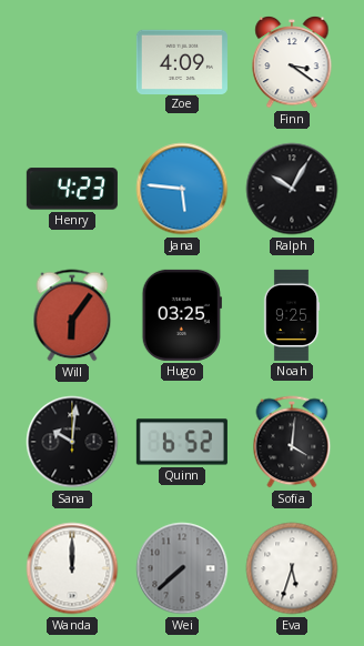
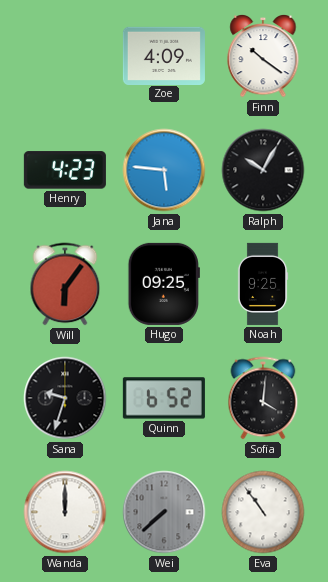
Finn: 3:21 -> 10:21 (263, 56)
Hugo: 03:25 -> 09:25 (164, 284)
Sana: 10:01 -> 9:33 (65, 398)
Eva: 5:33 -> 10:54 (263, 512)
